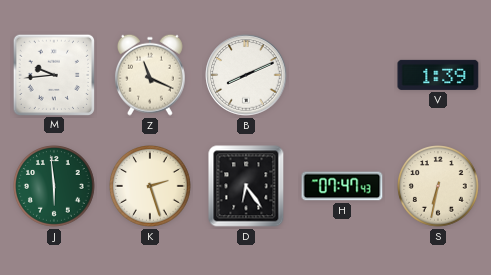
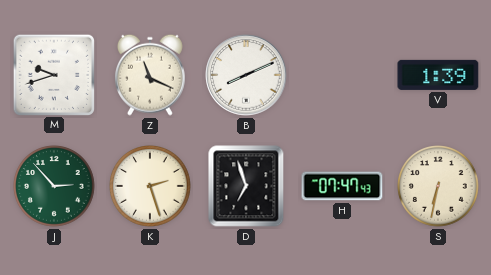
M: 9:44 -> 9:42 (53, 74)
J: 5:59 -> 2:53 (55, 187)
D: 6:24 -> 6:57 (246, 186)
